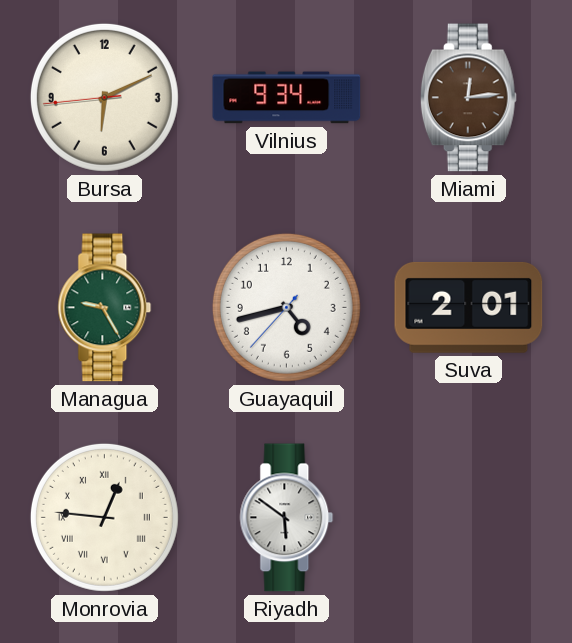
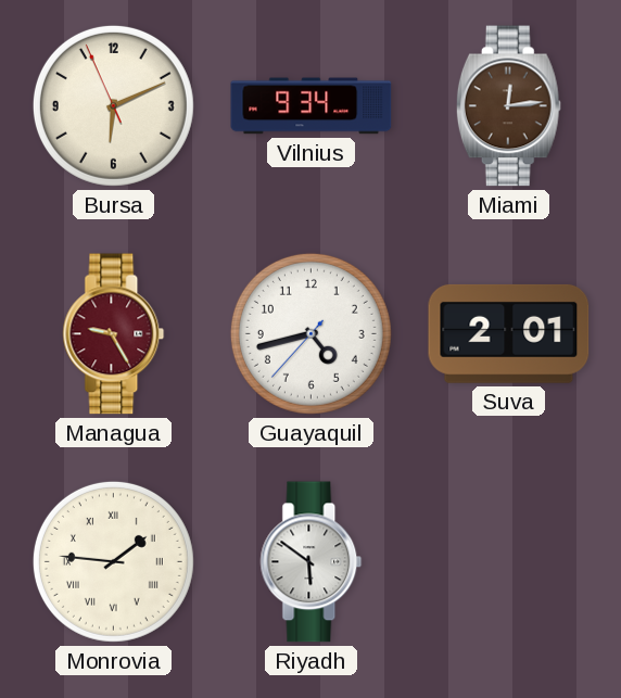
Bursa: 6:10:44 -> 6:10:56 (113, 105)
Managua dial: green -> burgundy (114, 334)
Monrovia: 12:46 -> 1:46 (113, 561)
